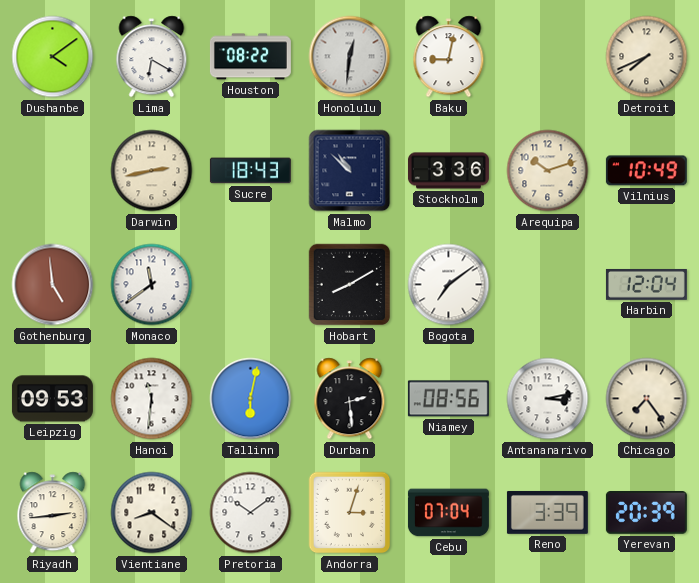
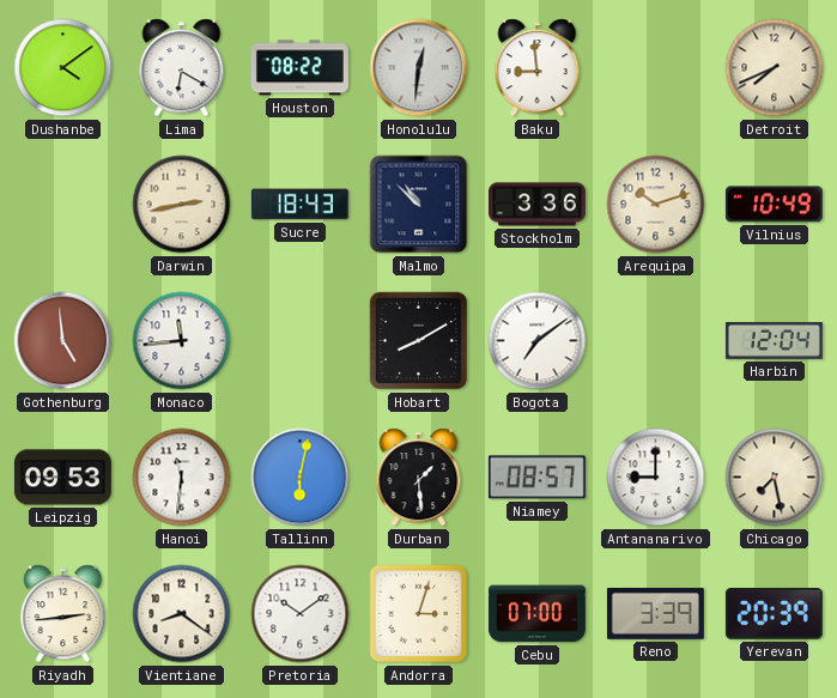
Baku: 9:02 -> 8:59 (538, 68)
Monaco: 11:39 -> 11:44 (182, 341)
Durban: 2:29 -> 1:29 (419, 478)
Niamey: 08:56 -> 08:57 (536, 478)
Antananarivo: 3:13 -> 9:00 (656, 478)
Chicago: 7:24 -> 7:28 (775, 478)
Cebu: 07:04 -> 07:00 (536, 614)
